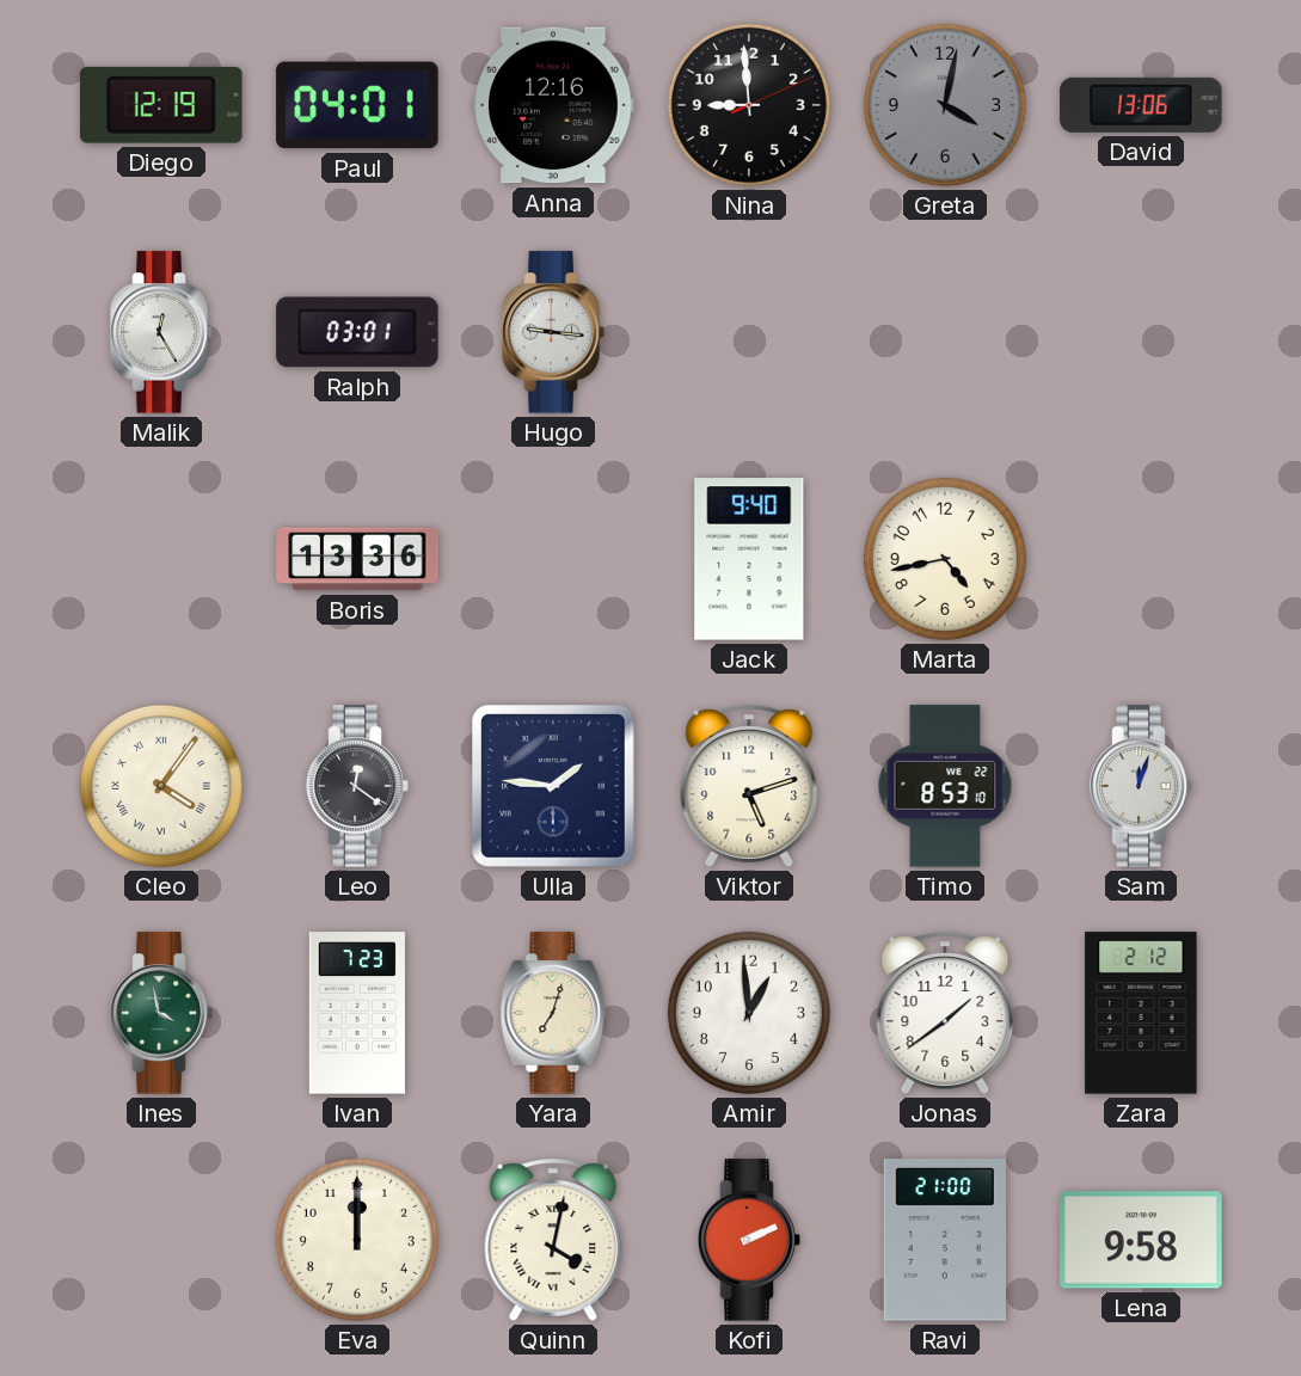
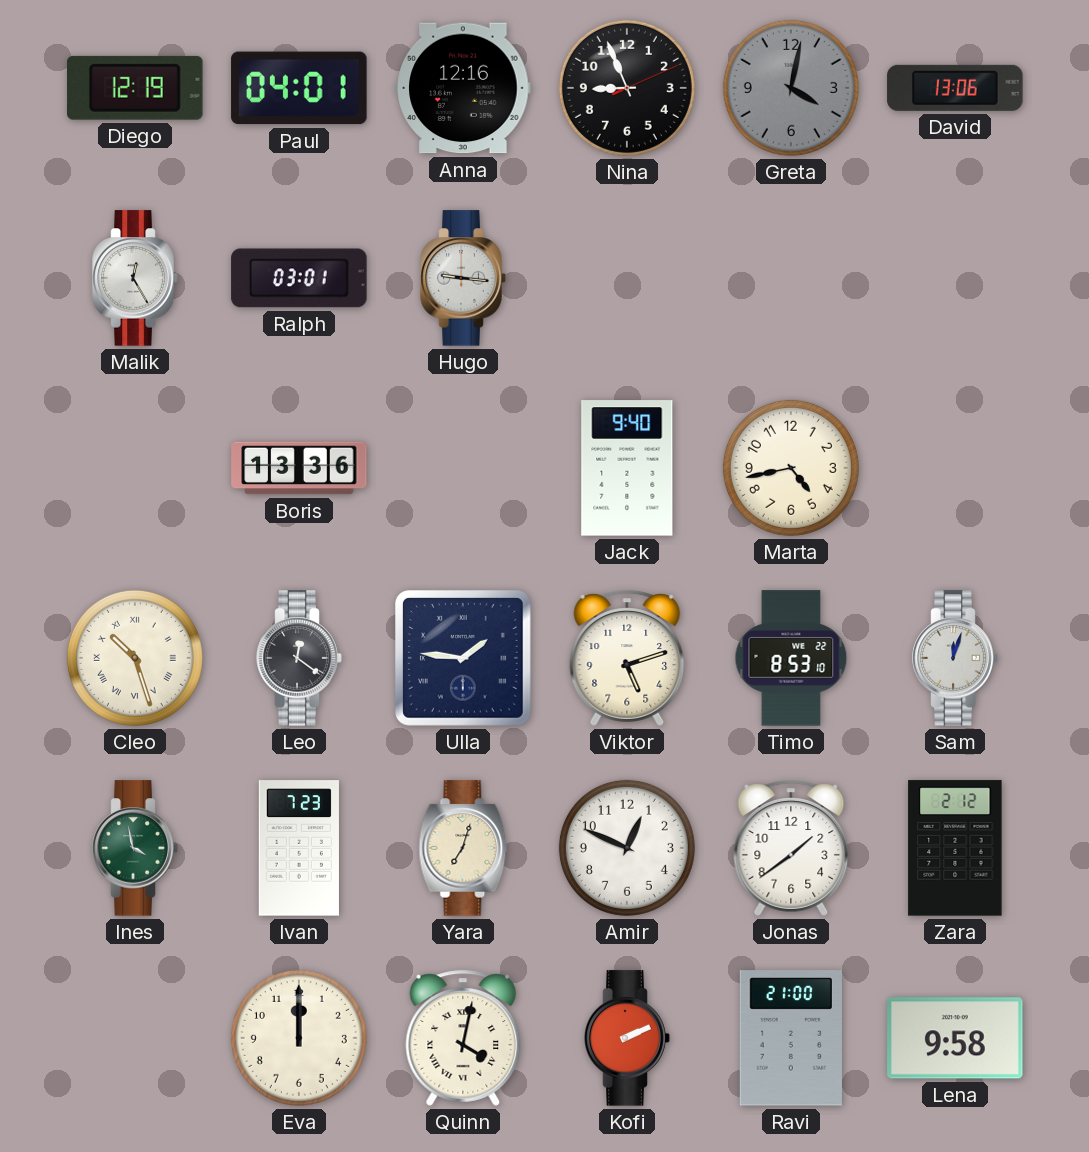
Nina: 8:59 -> 8:56 (627, 88)
Cleo: 4:06 -> 10:27 (135, 658)
Amir: 12:59 -> 12:49 (627, 848)
